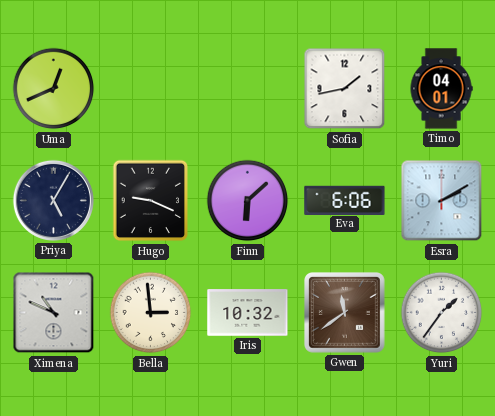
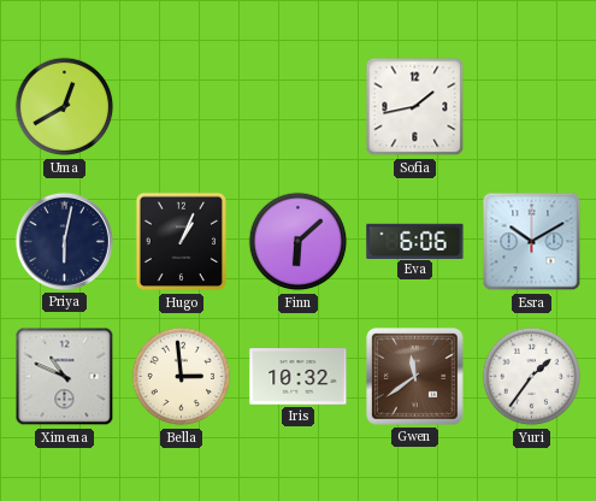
Uma: 12:41 -> 12:40 (65, 107)
Timo: 04:01 -> none (441, 89)
Priya: 5:05 -> 6:02 (64, 241)
Hugo: 9:19 -> 1:04 (182, 242)
Esra: 2:10 -> 10:10 (532, 242)
